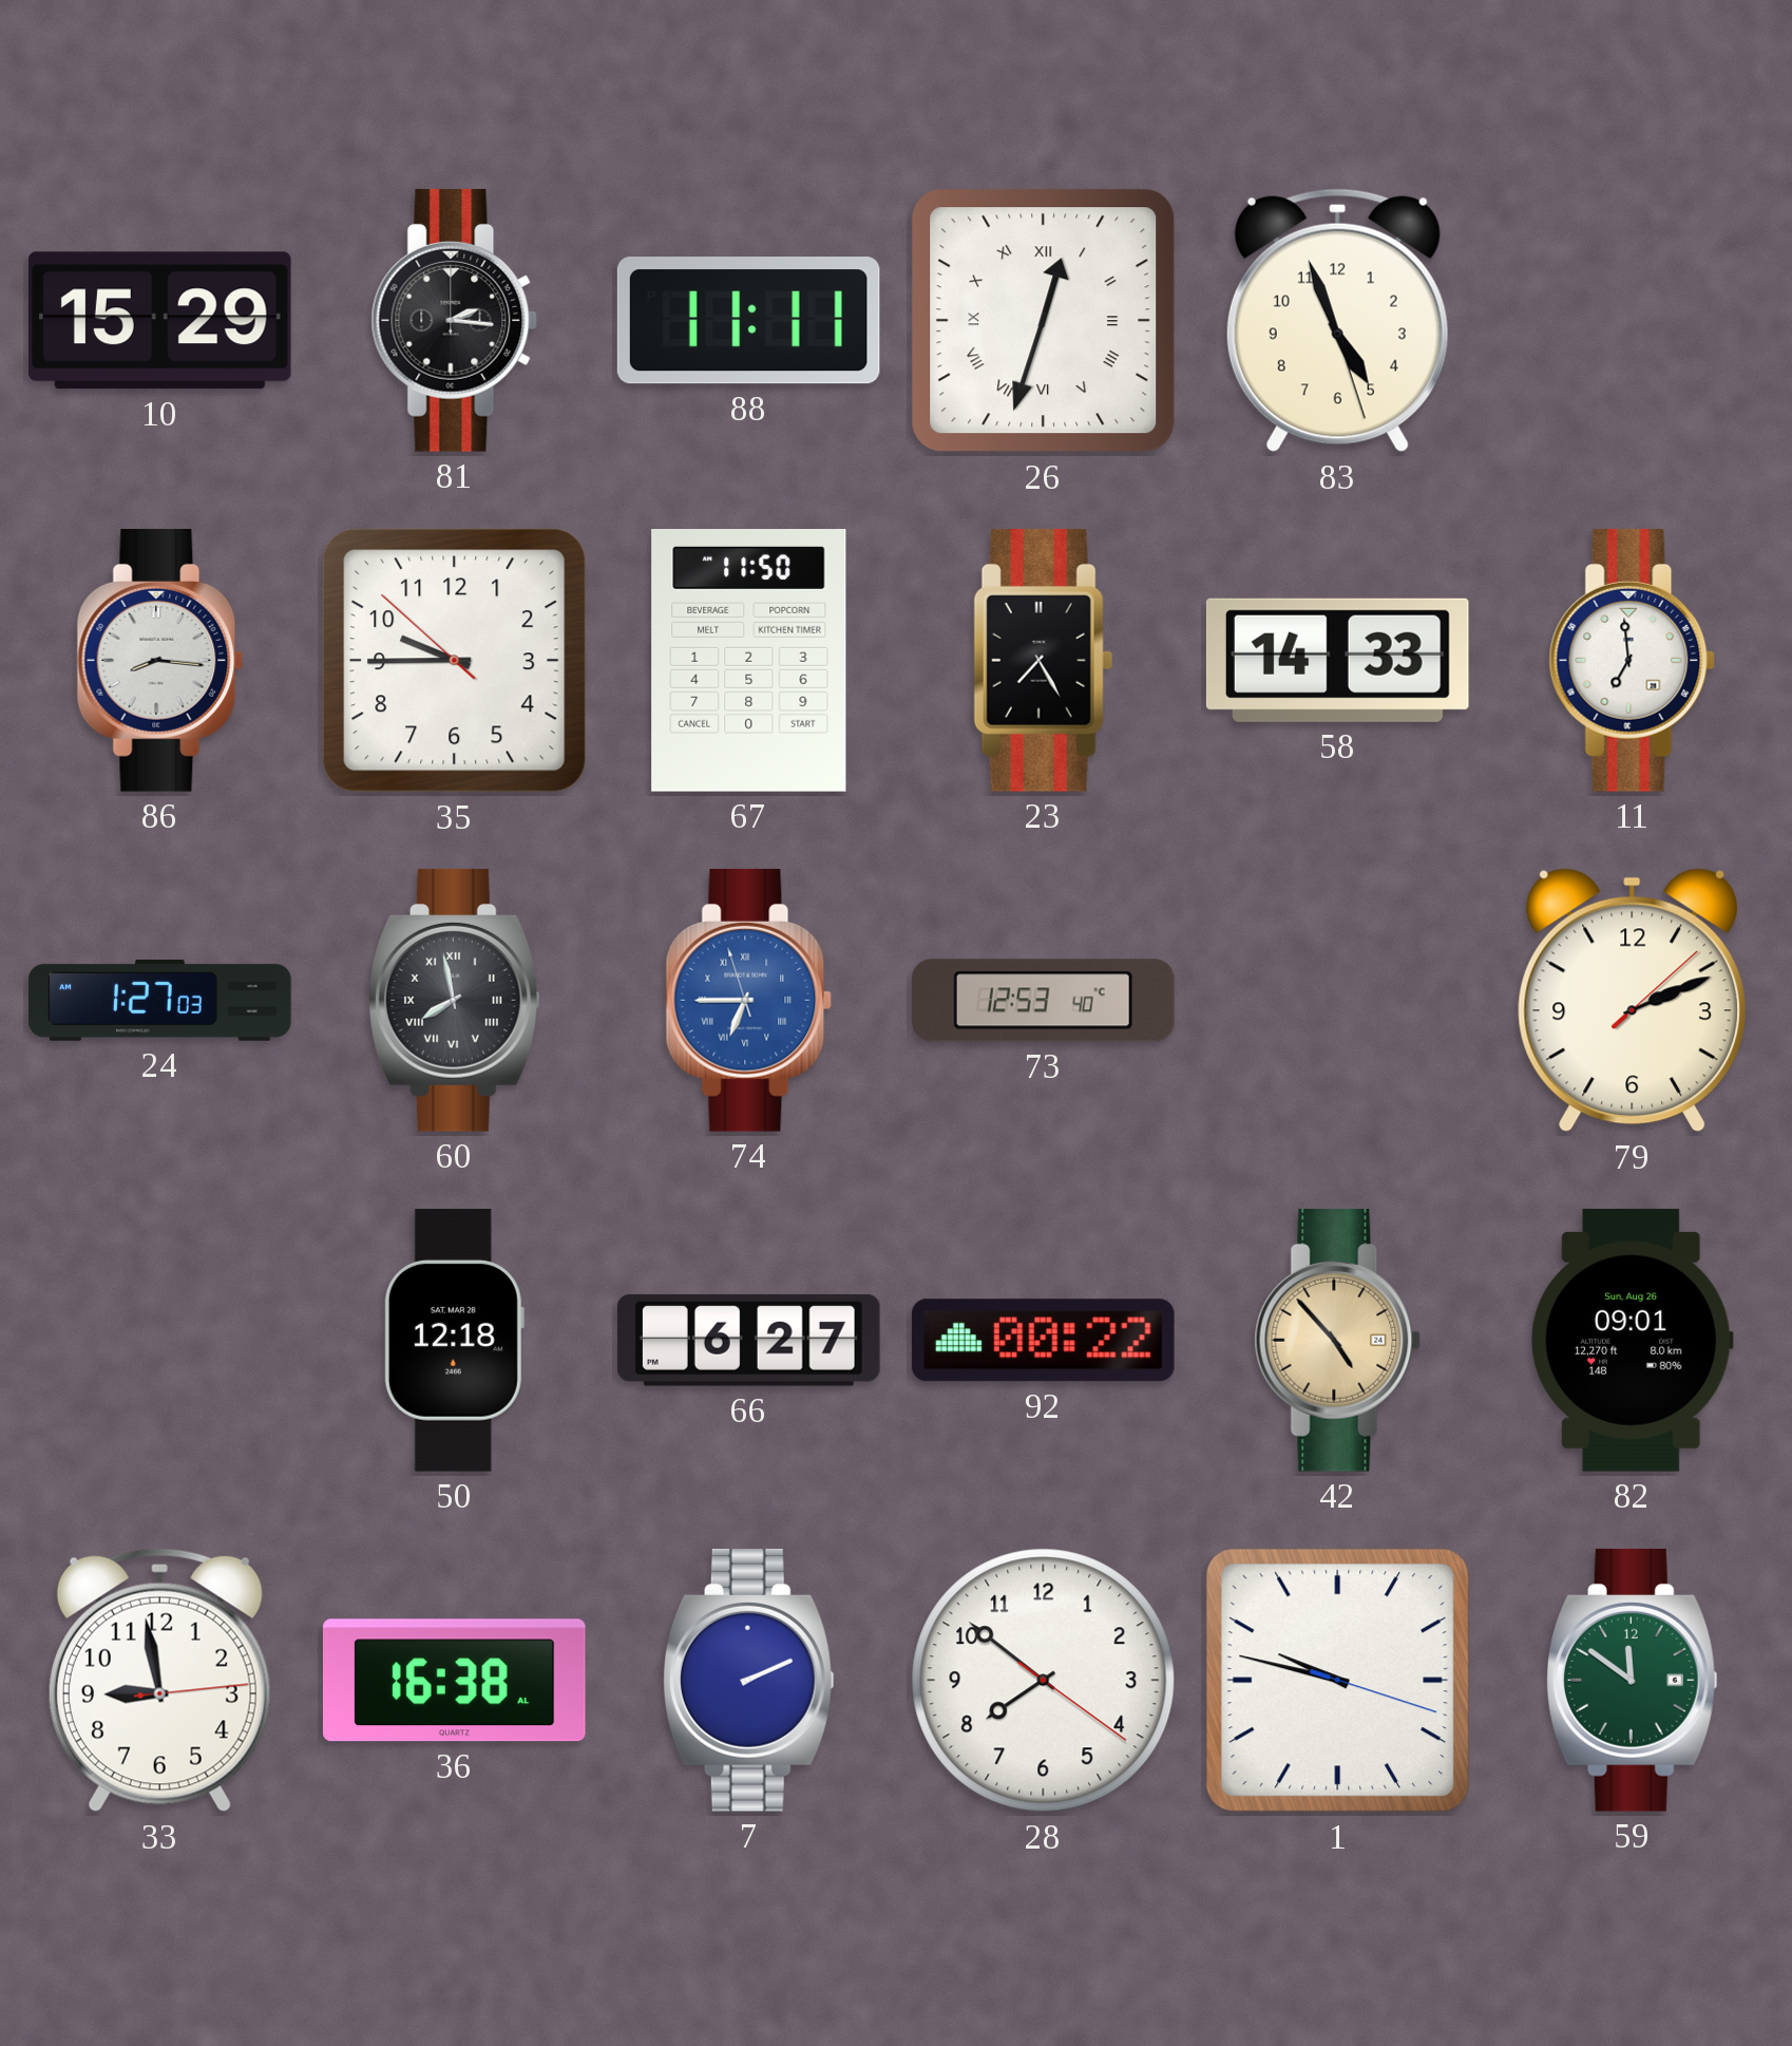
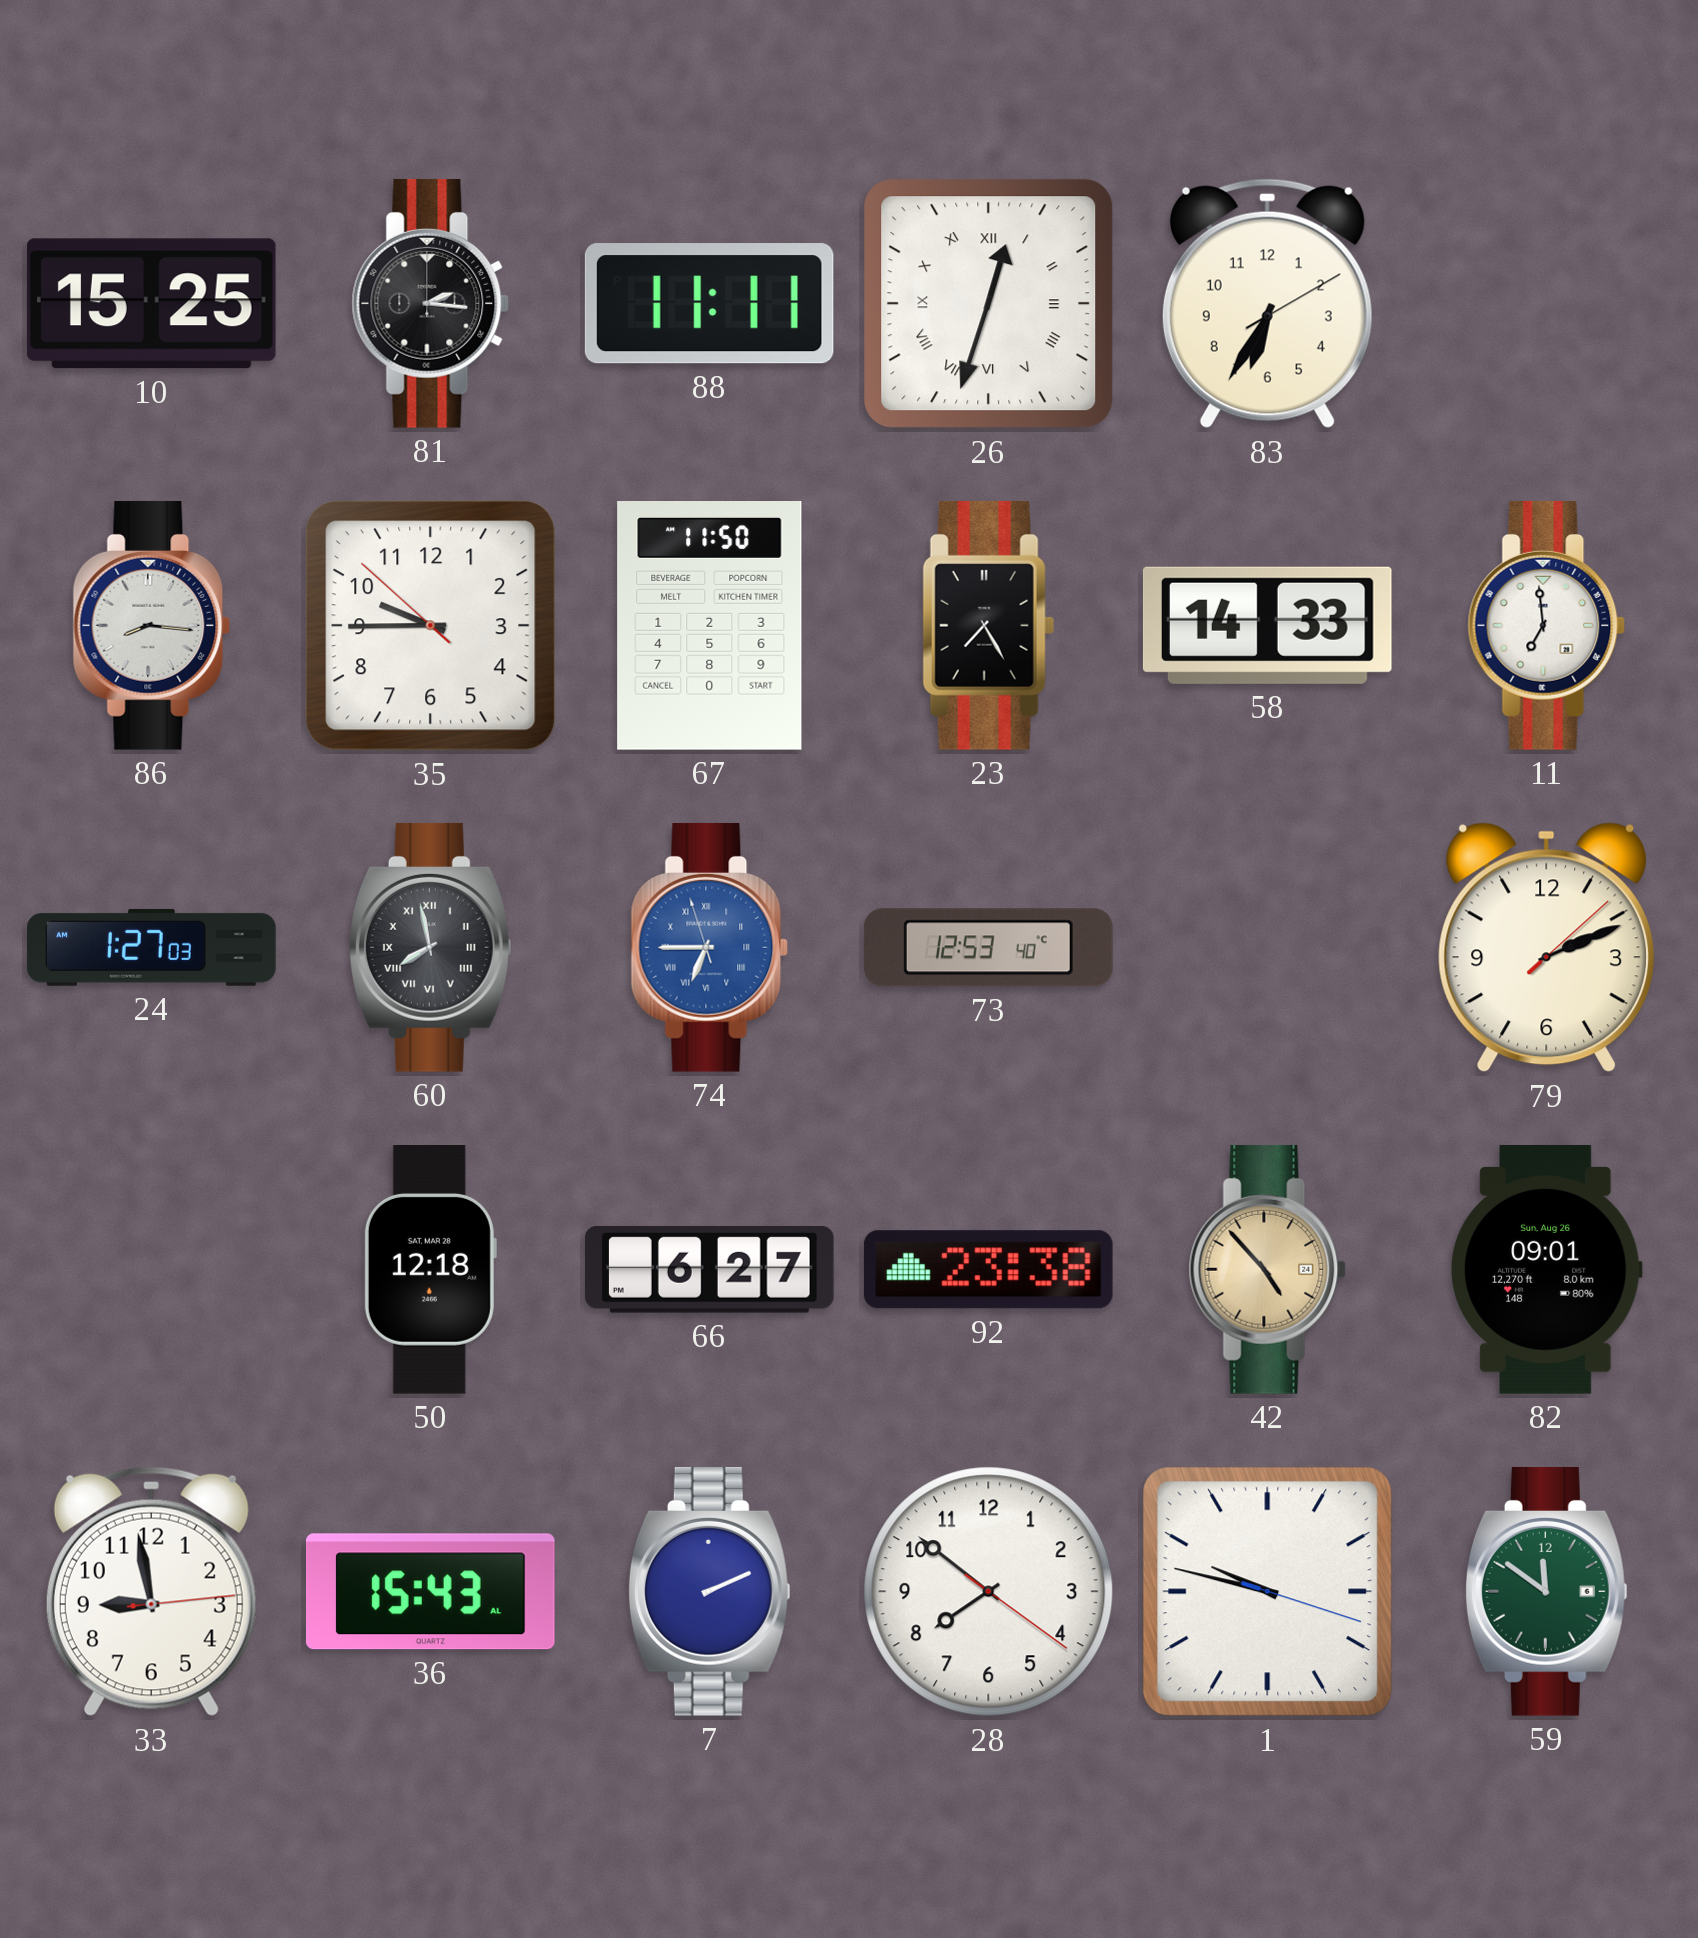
10: 15:29 -> 15:25 (151, 304)
83: 4:56 -> 6:35 (1267, 304)
92: 00:22 -> 23:38 (988, 1270)
36: 16:38 -> 15:43 (430, 1592)
